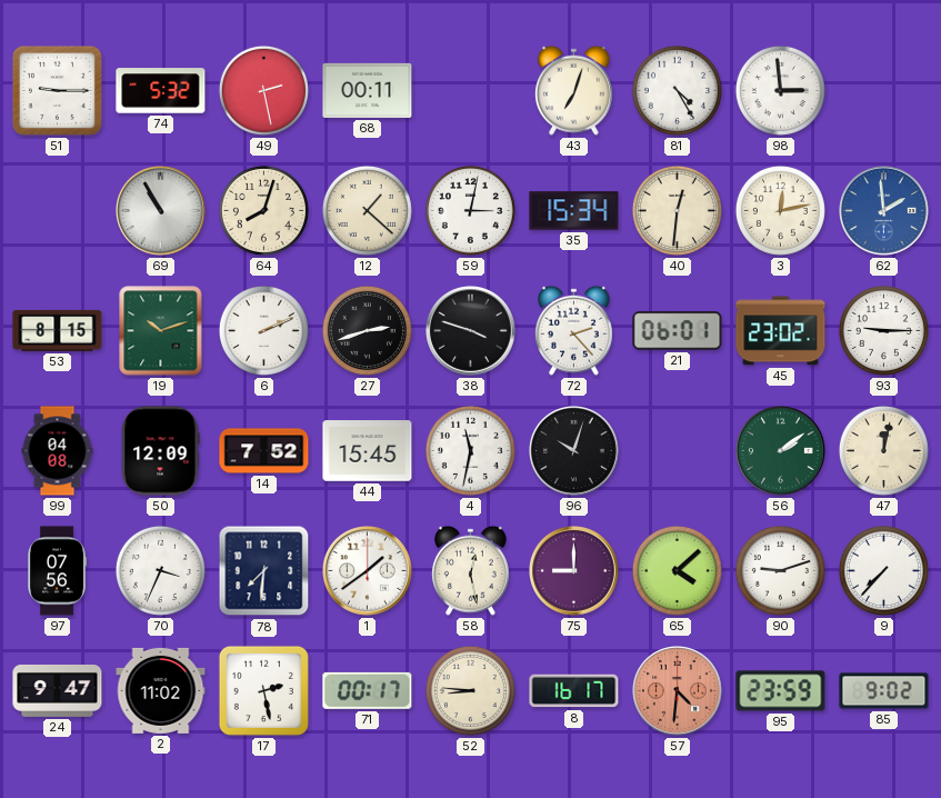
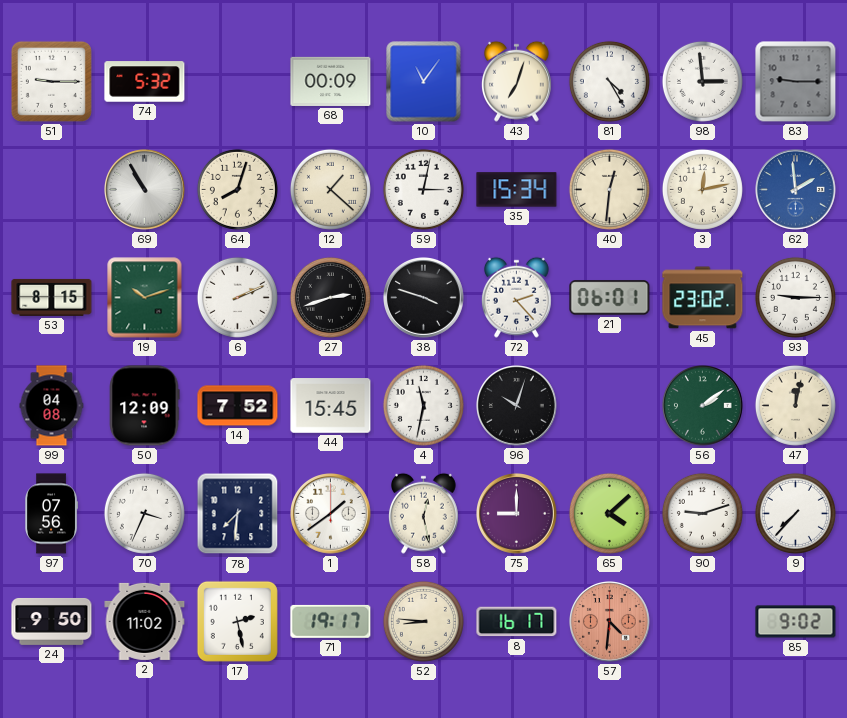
49: 2:28 -> none (263, 90)
68: 00:11 -> 00:09 (331, 81)
10: none -> 11:06 (424, 82)
83: none -> 9:15 (796, 82)
24: 9:47 -> 9:50 (52, 621)
71: 00:17 -> 19:17 (331, 621)
95: 23:59 -> none (781, 691)
